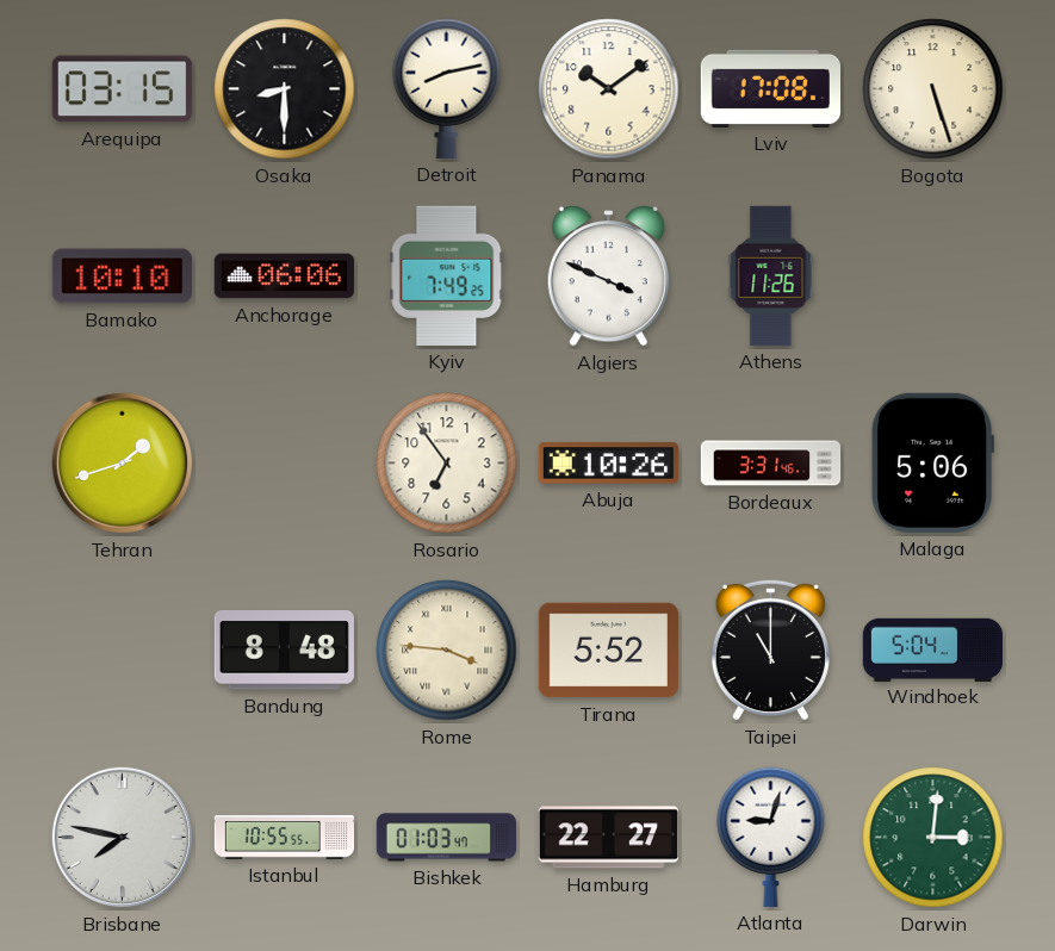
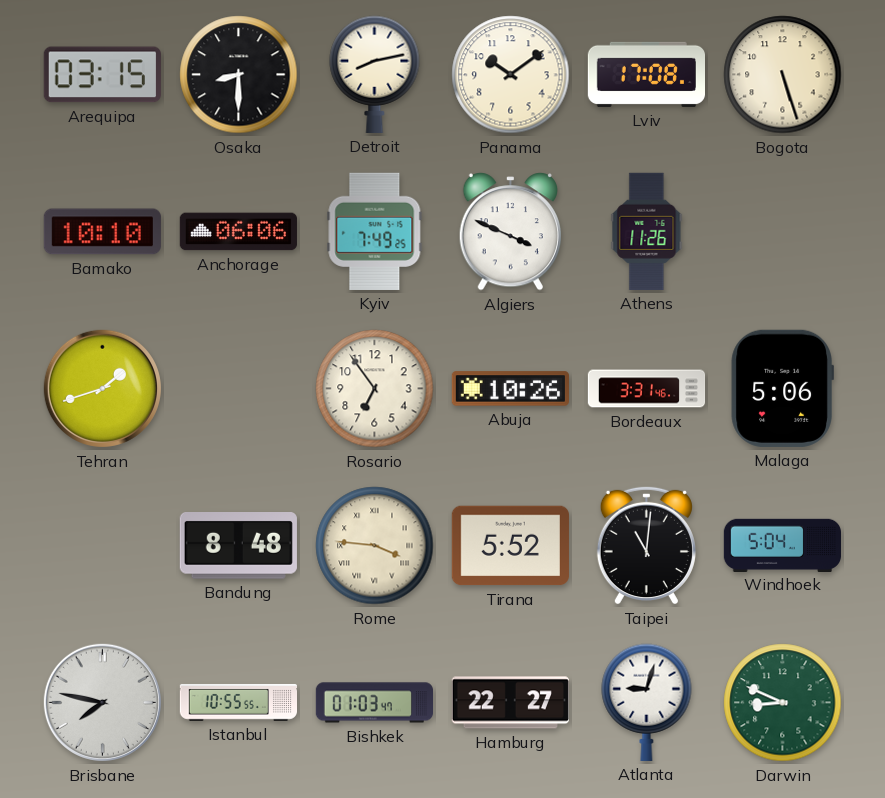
Taipei: 11:00 -> 11:01 (646, 545)
Darwin: 3:01 -> 8:49 (783, 703)
